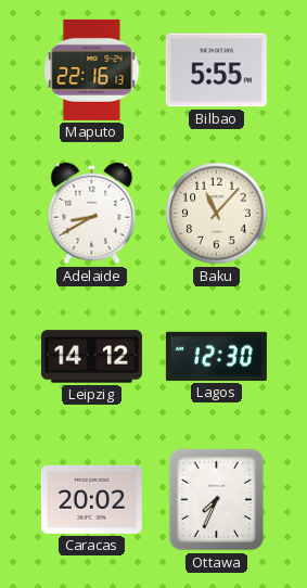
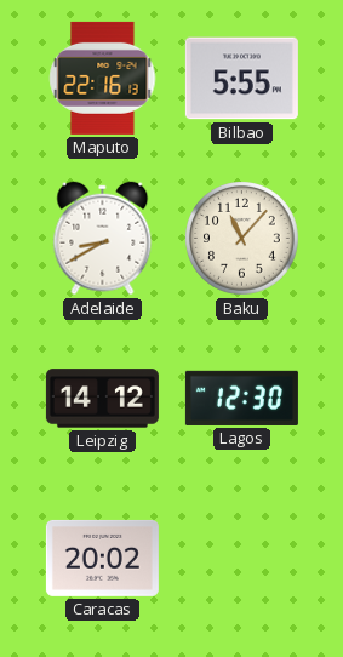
Ottawa: 7:34 -> none (217, 500)
